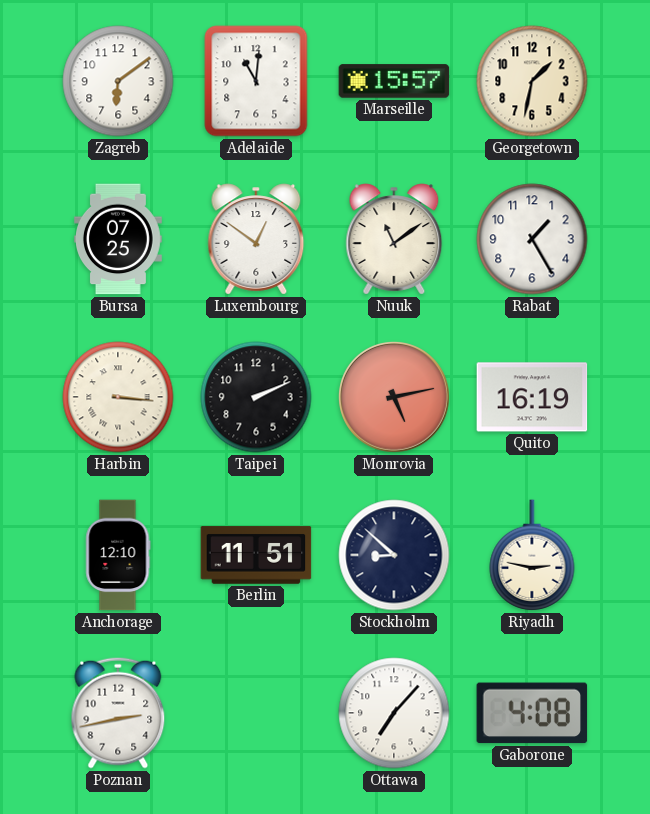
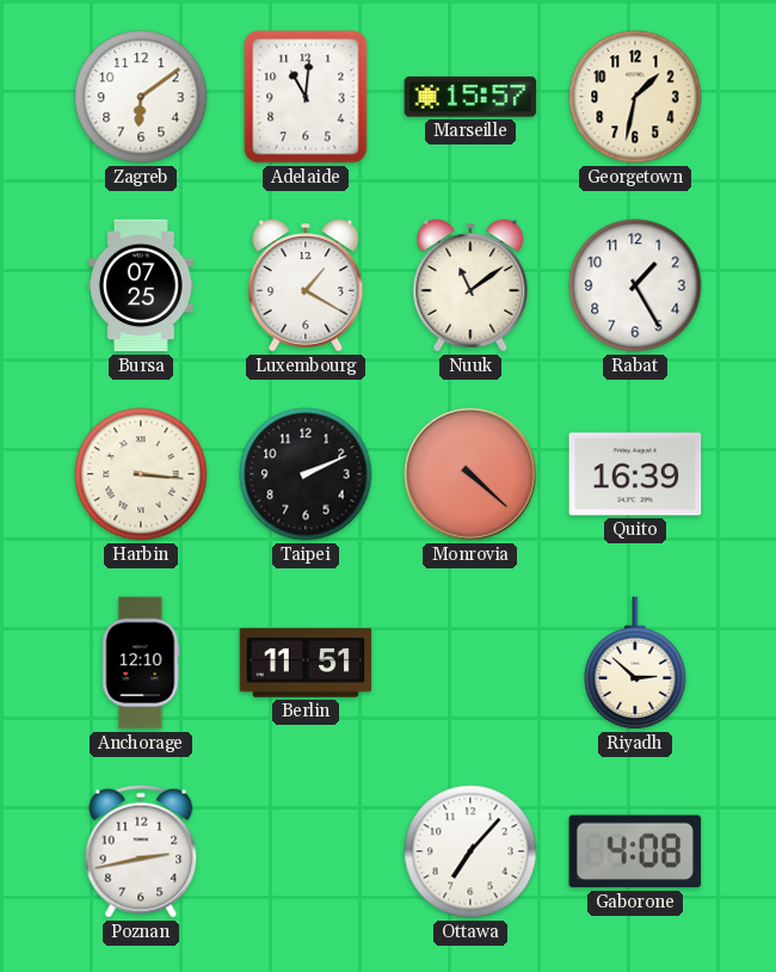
Luxembourg: 12:51 -> 1:20 (306, 285)
Monrovia: 5:13 -> 4:22 (470, 474)
Quito: 16:19 -> 16:39 (635, 474)
Stockholm: 8:52 -> none (394, 555)
Riyadh: 2:47 -> 2:52 (635, 663)
